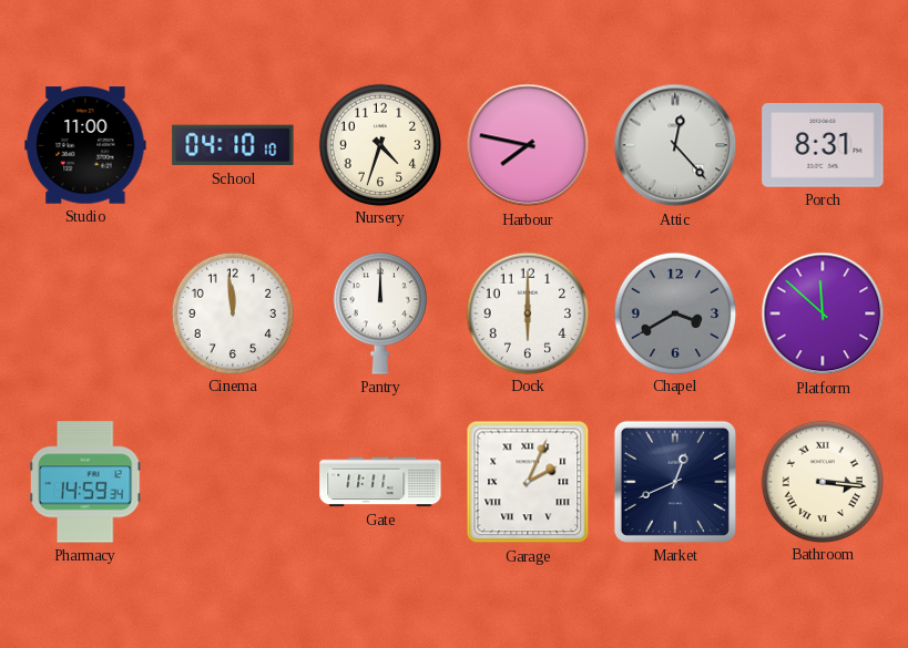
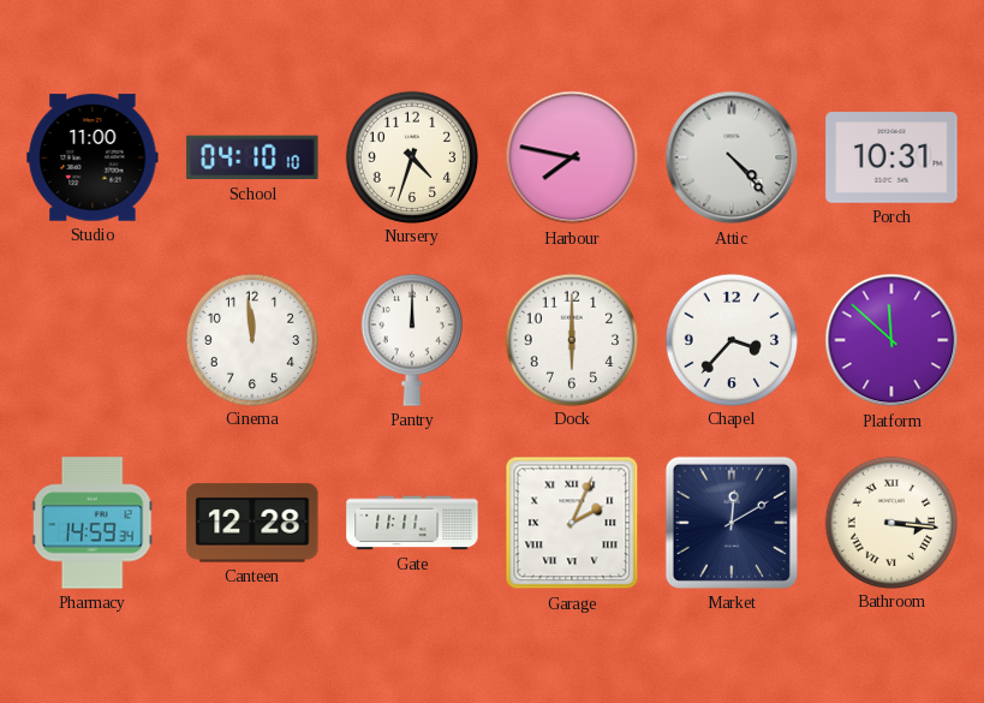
Attic: 12:23 -> 4:23 (732, 157)
Porch: 8:31 -> 10:31 (891, 157)
Chapel: 3:40 -> 3:37 (730, 339)
Chapel dial: grey -> white (730, 339)
Canteen: none -> 12:28 (252, 523)
Market: 12:41 -> 12:10 (732, 523)
